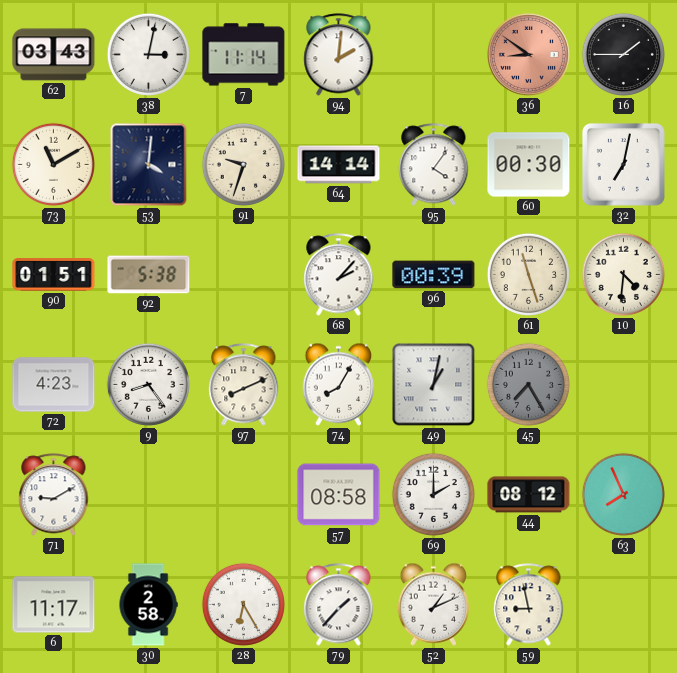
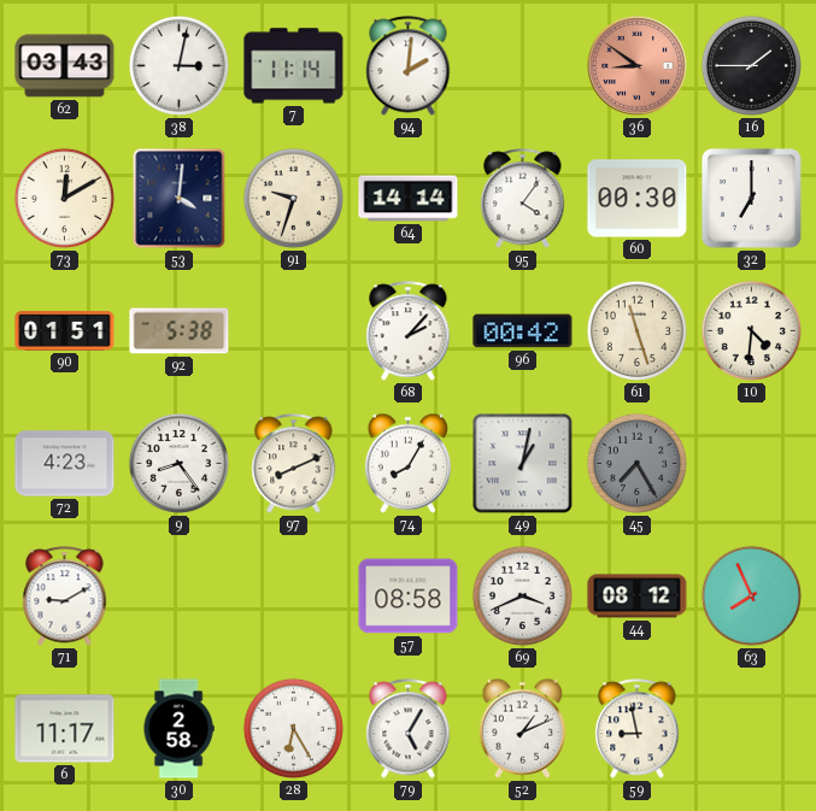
73: 11:10 -> 12:10 (64, 198)
32: 7:02 -> 7:00 (751, 198)
96: 00:39 -> 00:42 (523, 331)
69: 2:00 -> 3:41 (522, 595)
79: 1:37 -> 5:05 (409, 729)
